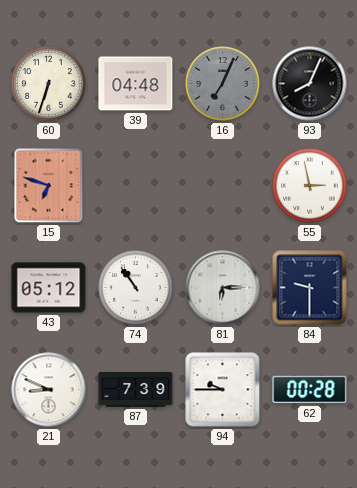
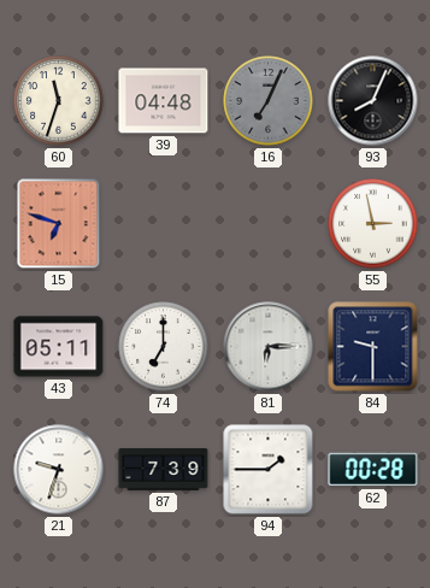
60: 6:33 -> 11:33 (59, 101)
43: 05:12 -> 05:11 (59, 347)
74: 10:54 -> 7:00 (164, 347)
21: 8:49 -> 9:33 (59, 470)
94: 9:45 -> 1:45 (269, 470)
